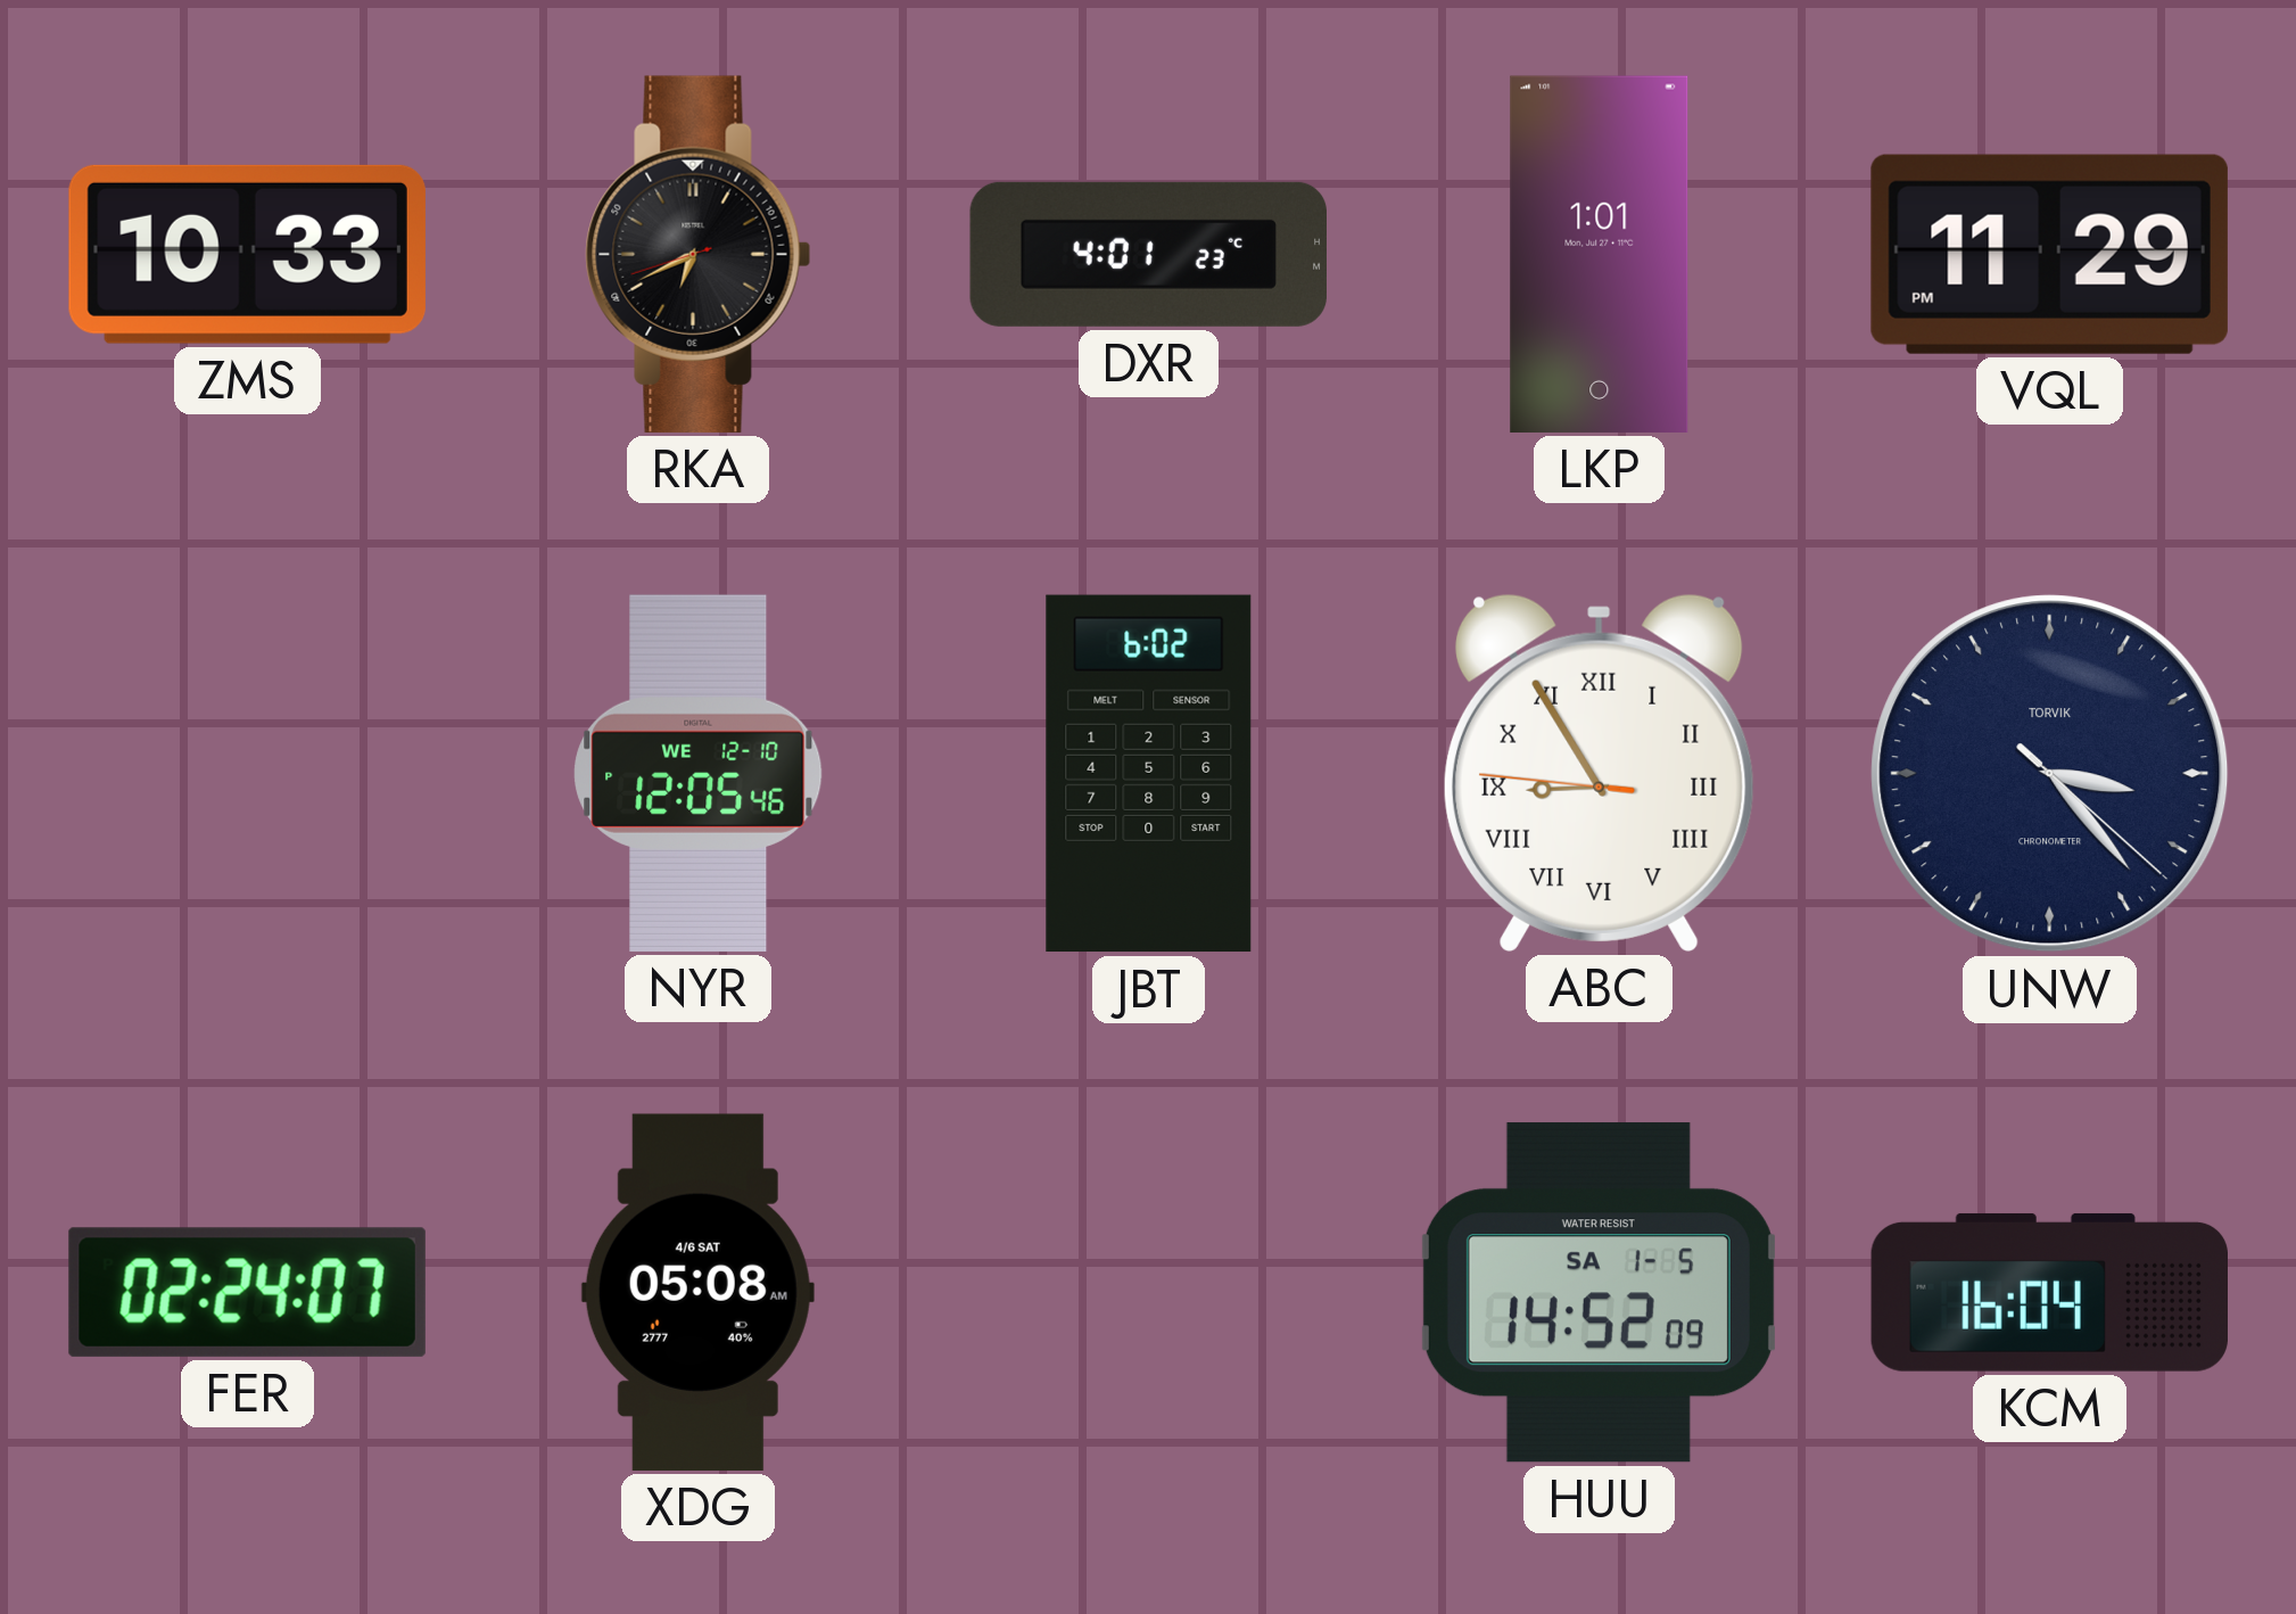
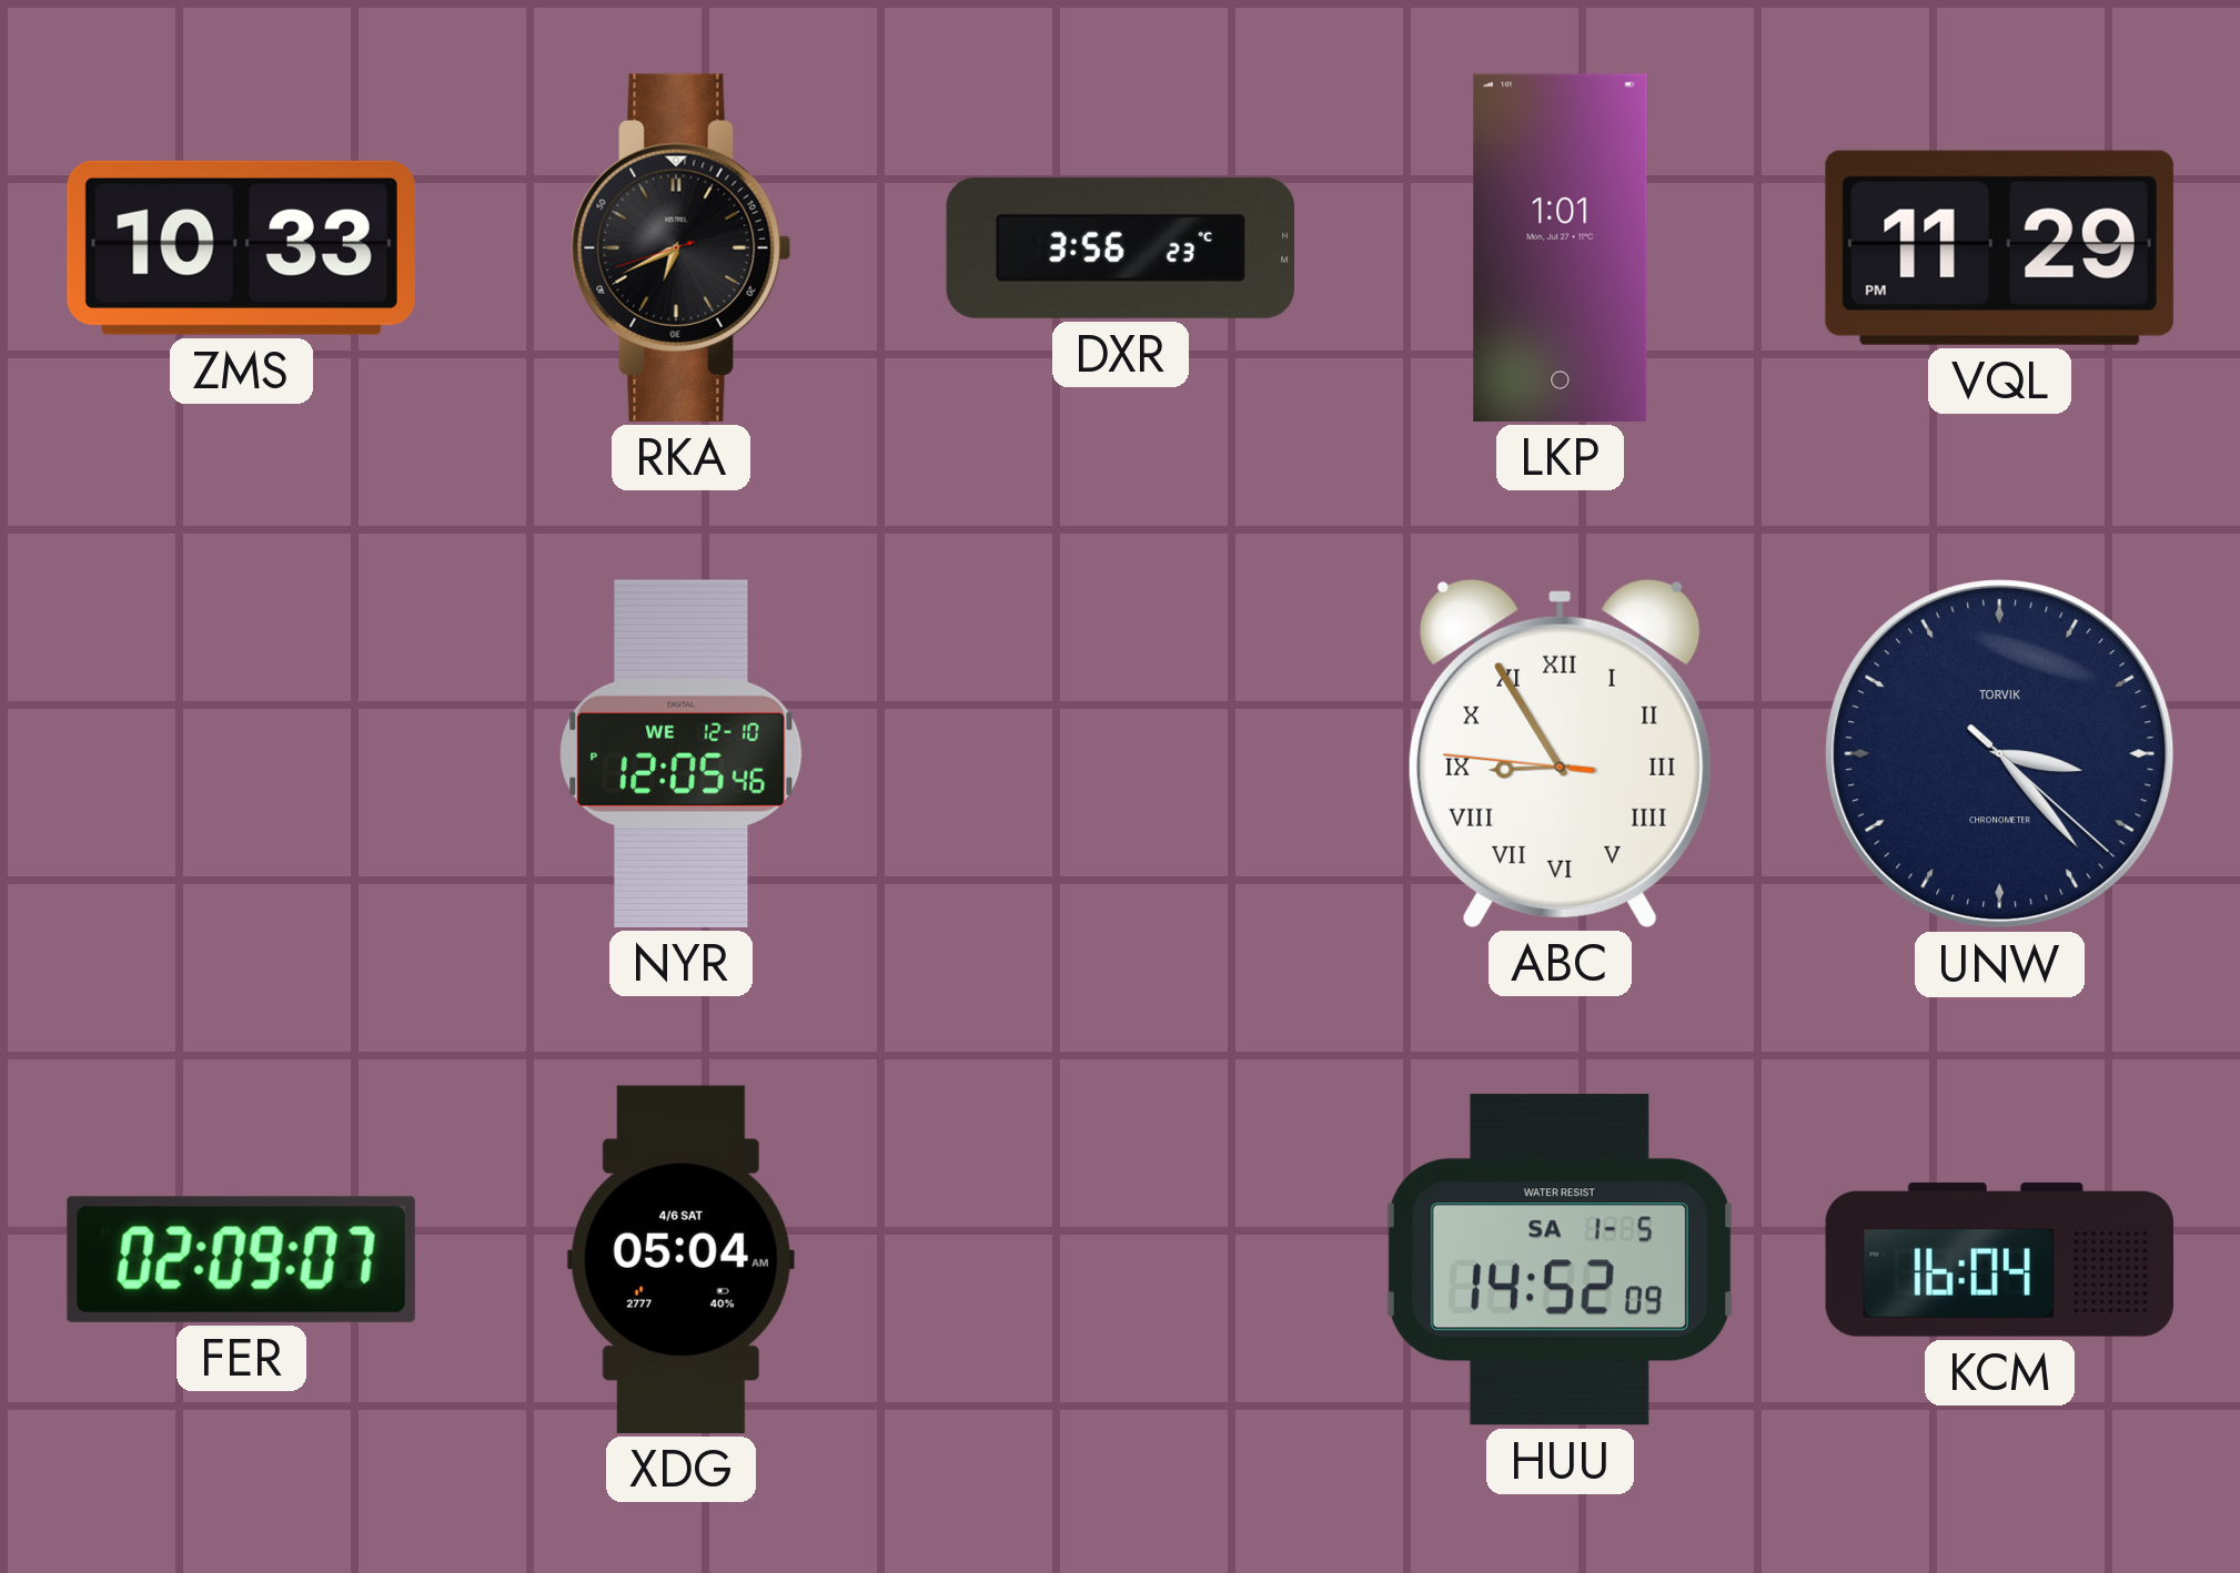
DXR: 4:01 -> 3:56 (1120, 247)
JBT: 6:02 -> none (1149, 774)
FER: 02:24 -> 02:09 (241, 1259)
XDG: 05:08 -> 05:04 (680, 1259)
